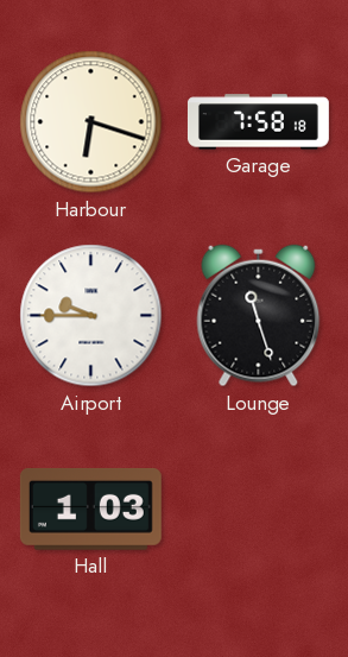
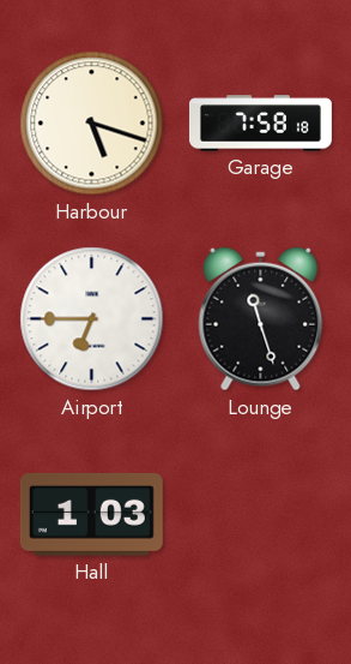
Harbour: 6:18 -> 5:18 (92, 124)
Airport: 9:45 -> 6:45 (92, 319)
